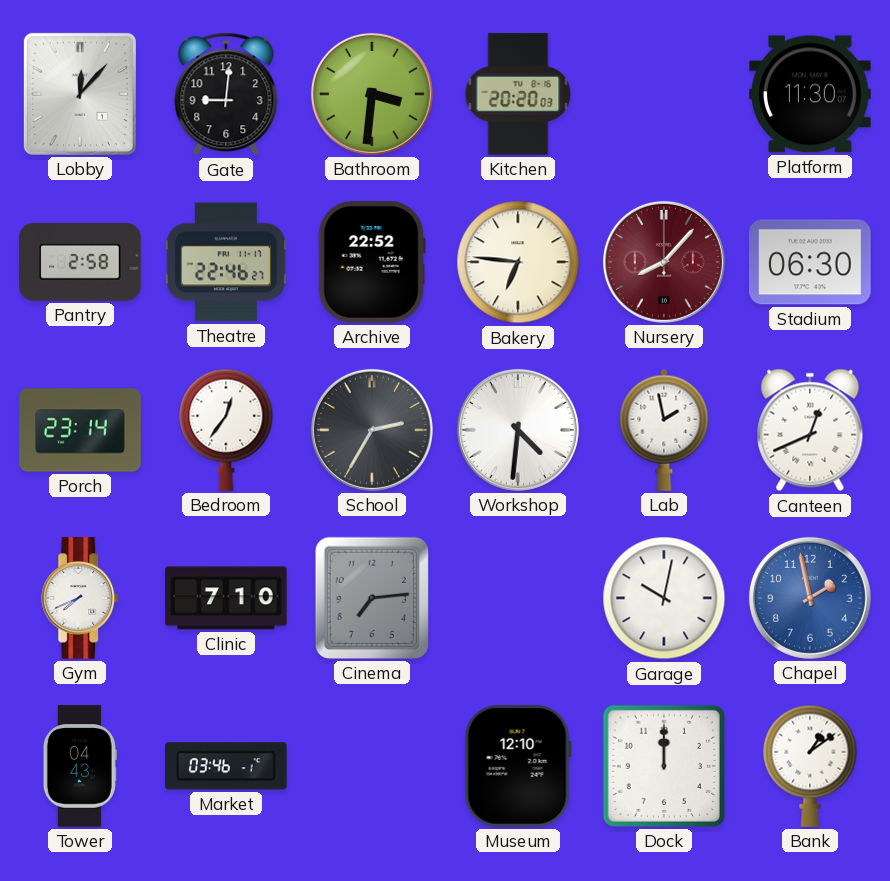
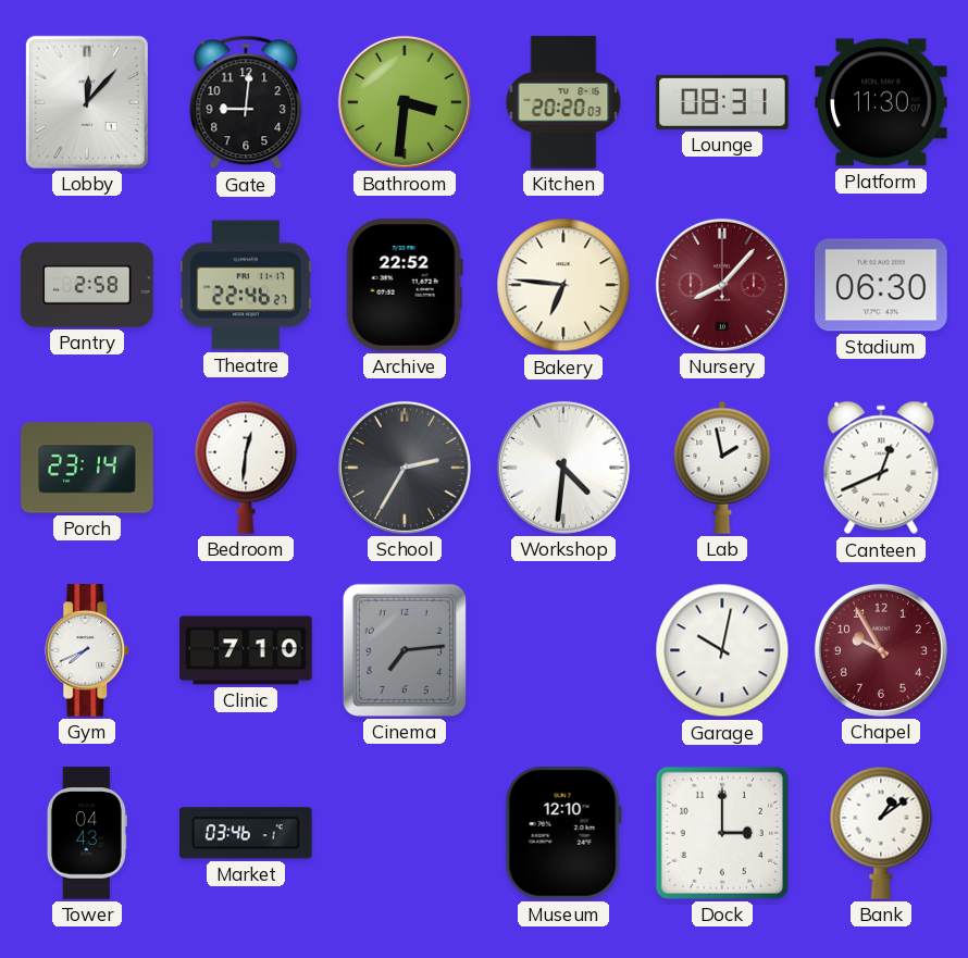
Lounge: none -> 08:31 (722, 102)
Bedroom: 12:36 -> 12:31 (246, 468)
Chapel: 1:58 -> 9:55 (881, 650)
Chapel dial: blue -> burgundy (881, 650)
Dock: 12:00 -> 3:00 (722, 833)
